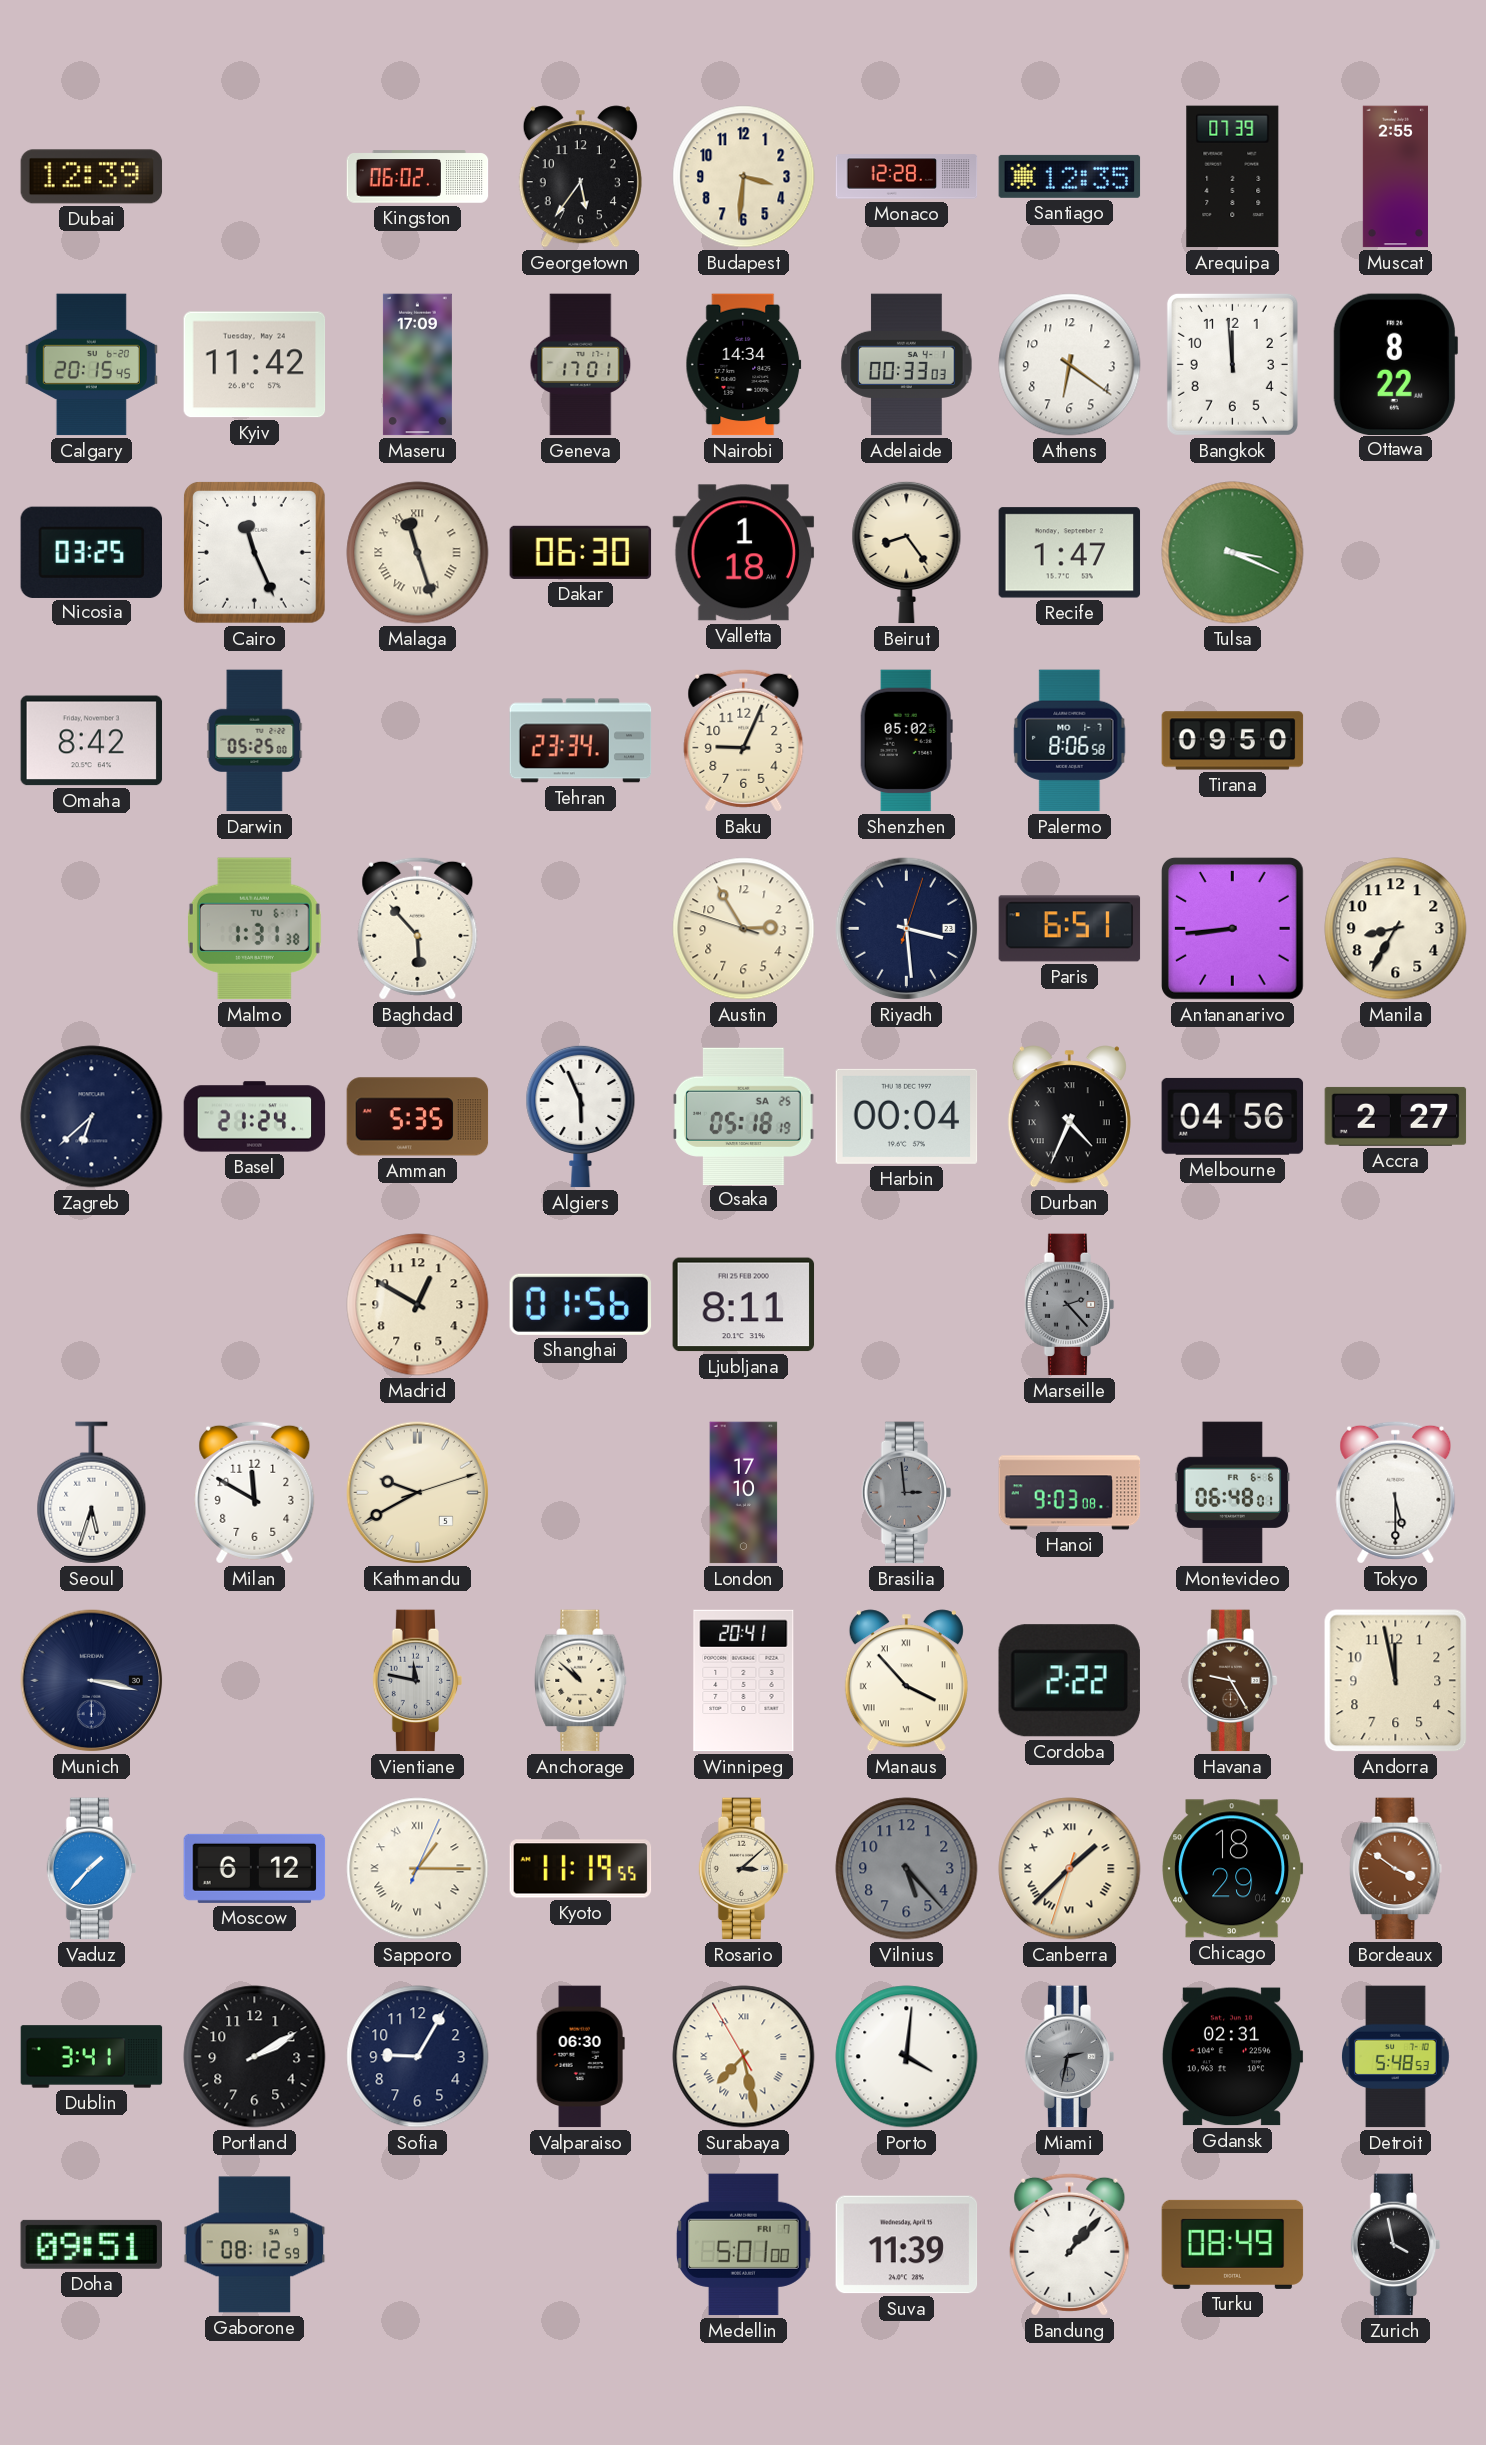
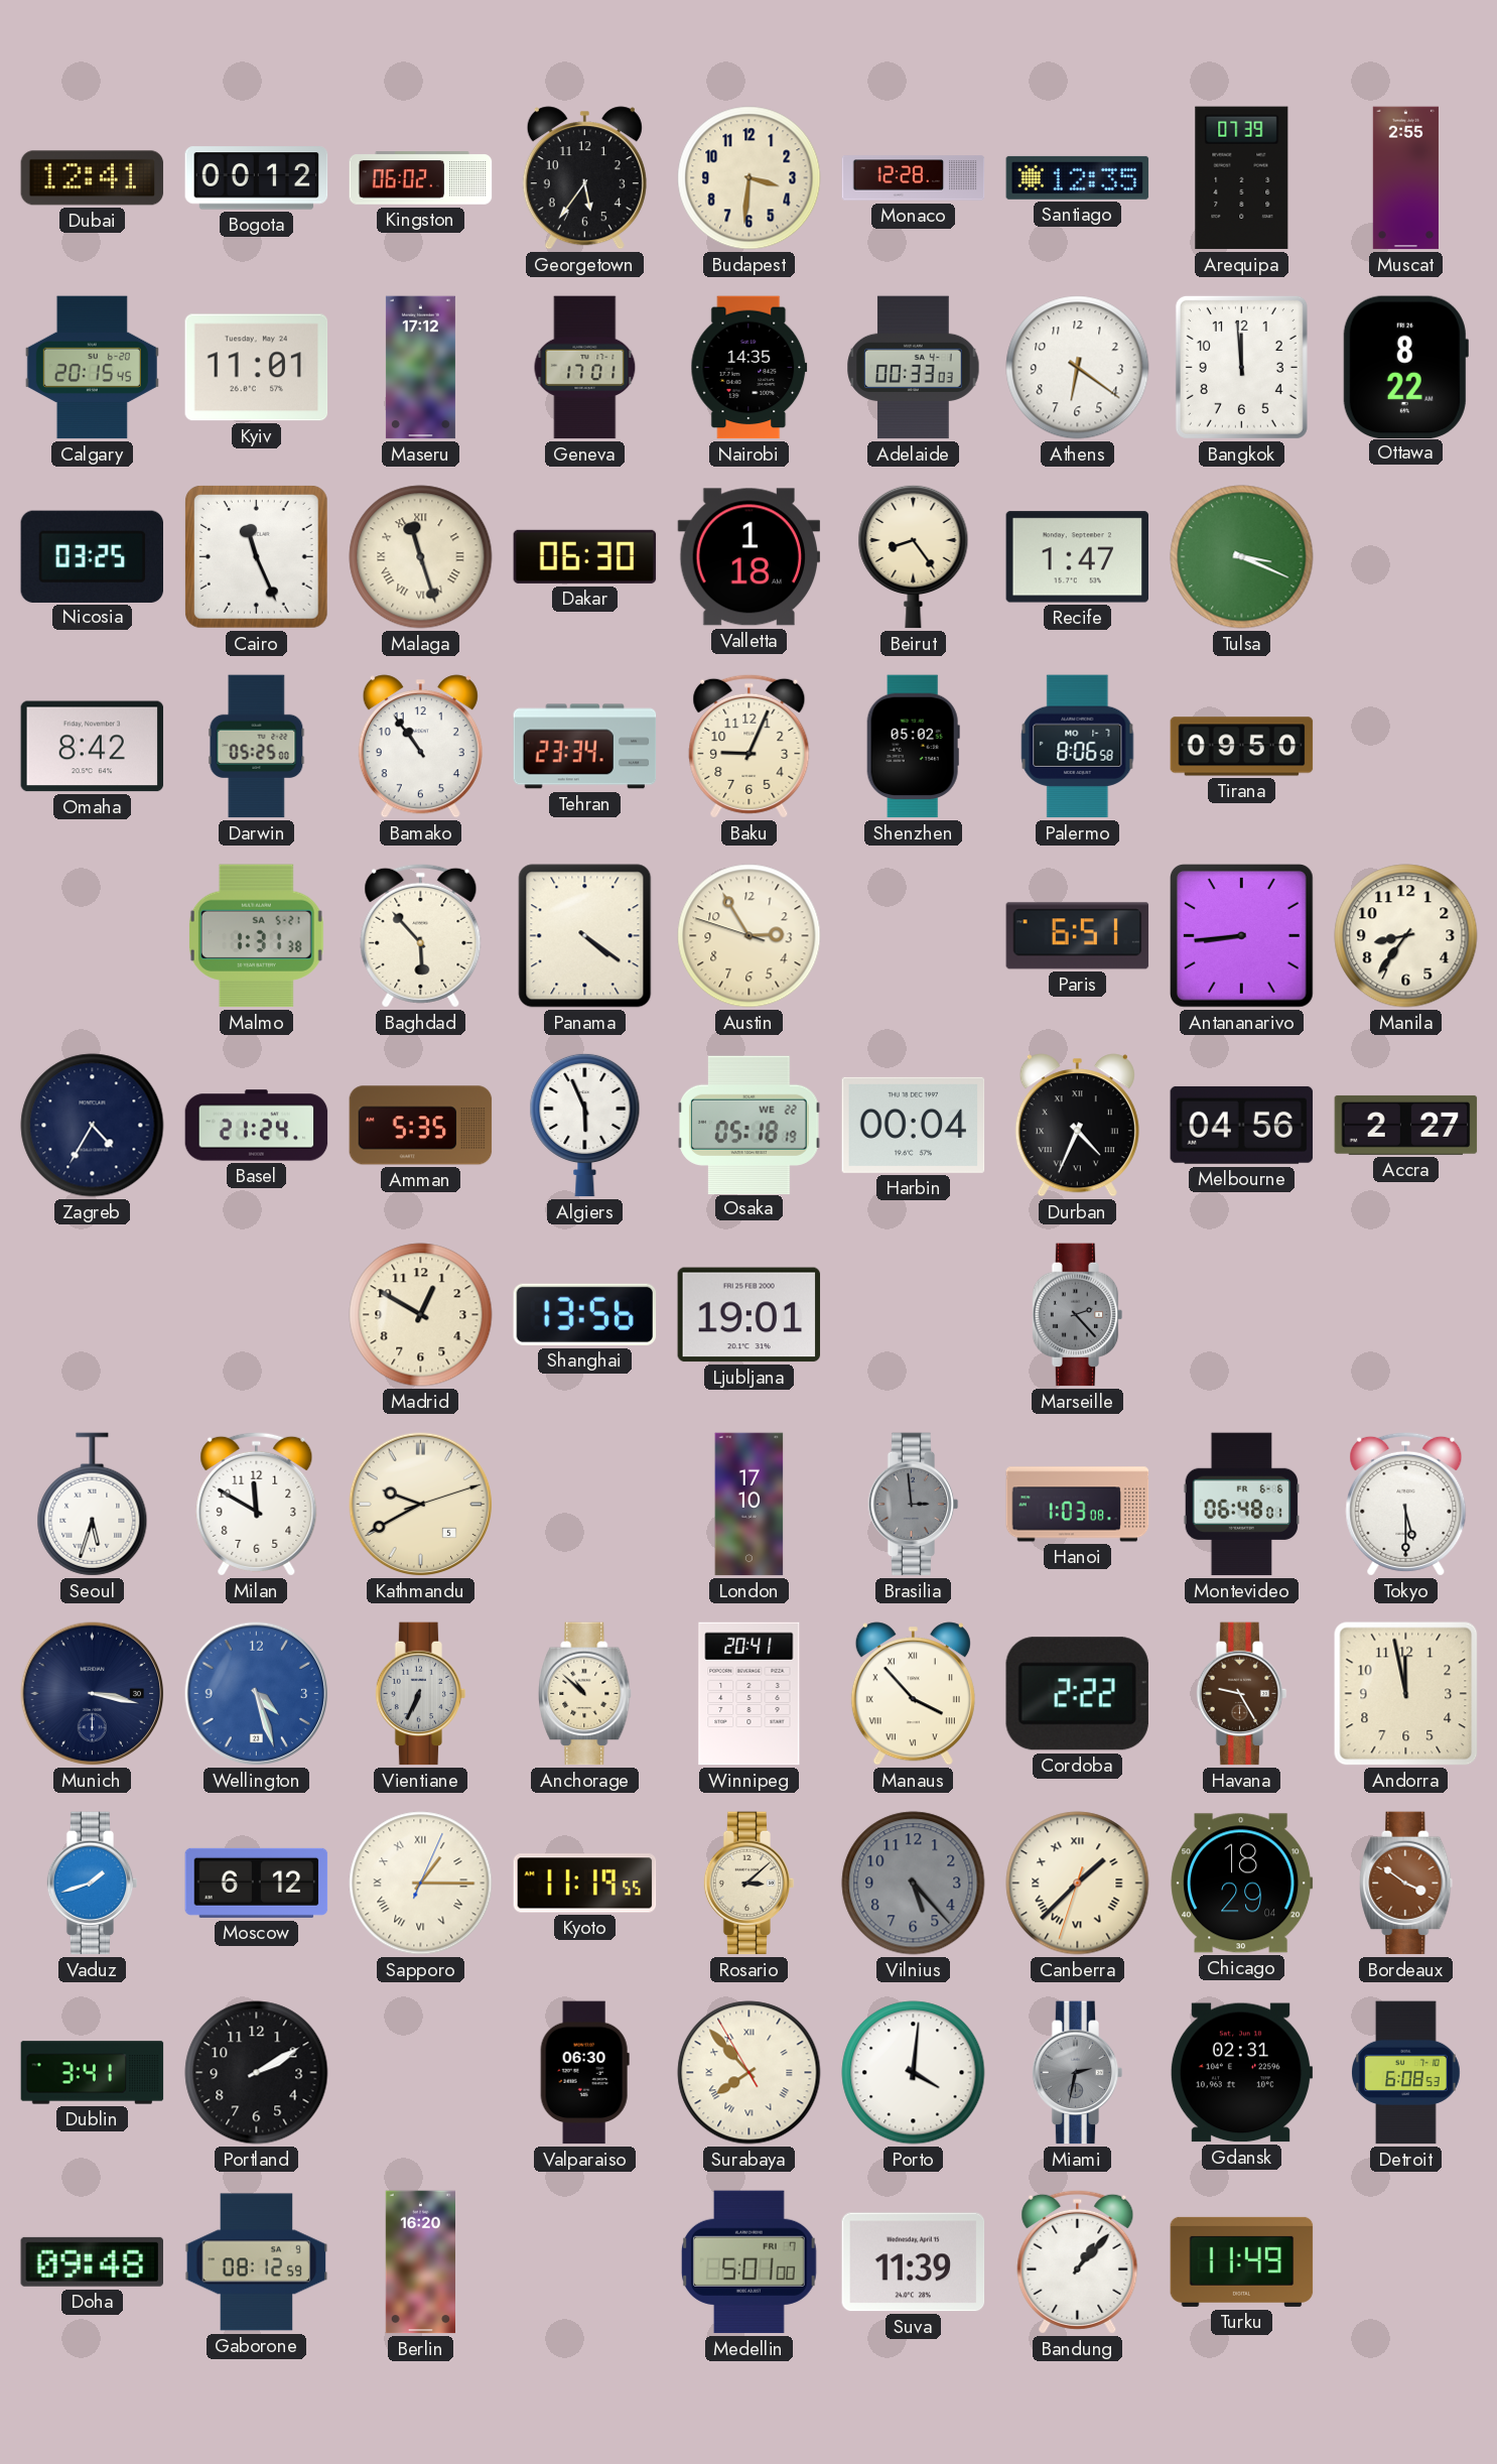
Dubai: 12:39 -> 12:41 (93, 178)
Bogota: none -> 00:12 (257, 178)
Kyiv: 11:42 -> 11:01 (257, 368)
Maseru: 17:09 -> 17:12 (420, 368)
Nairobi: 14:34 -> 14:35 (750, 368)
Bamako: none -> 10:54 (420, 747)
Malmo date: TU 6-1 -> SA 5-21 (256, 936)
Panama: none -> 4:21 (585, 936)
Riyadh: 3:29 -> none (907, 929)
Manila: 8:35 -> 8:36 (1406, 936)
Zagreb: 6:38 -> 4:35 (93, 1126)
Osaka date: SA 25 -> WE 22 (750, 1125)
Shanghai: 01:56 -> 13:56 (585, 1314)
Ljubljana: 8:11 -> 19:01 (750, 1315)
Hanoi: 9:03 -> 1:03 (1078, 1505)
Wellington: none -> 4:27 (257, 1694)
Vientiane: 11:47 -> 6:34 (421, 1694)
Vaduz: 1:37 -> 1:42 (93, 1884)
Sofia: 9:05 -> none (418, 2057)
Surabaya: 7:27 -> 7:52 (750, 2073)
Detroit: 5:48 -> 6:08 (1406, 2073)
Doha: 09:51 -> 09:48 (92, 2261)
Berlin: none -> 16:20 (420, 2262)
Turku: 08:49 -> 11:49 (1242, 2261)
Zurich: 3:58 -> none (1396, 2245)
